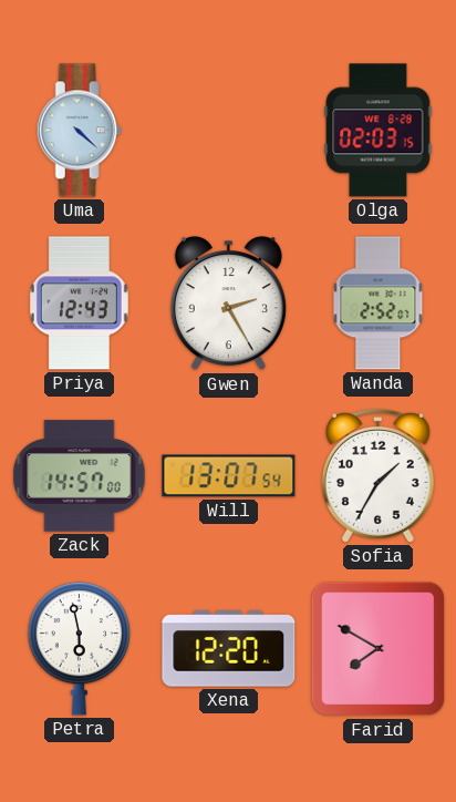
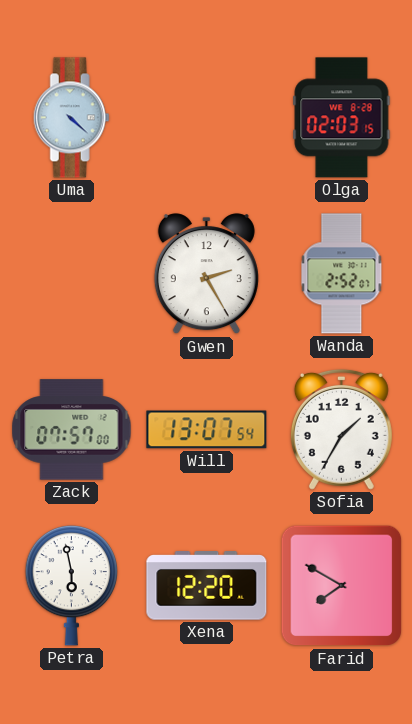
Priya: 12:43 -> none (79, 304)
Zack: 14:57 -> 07:57 (72, 430)
